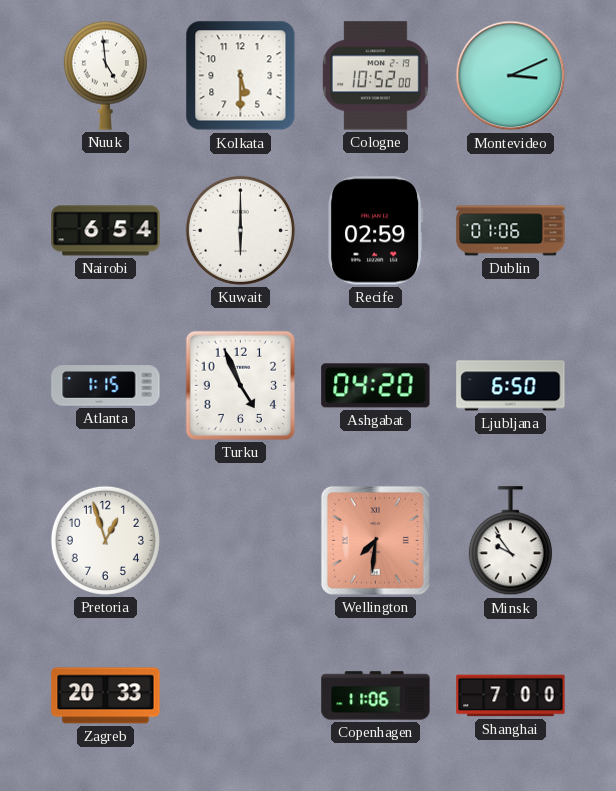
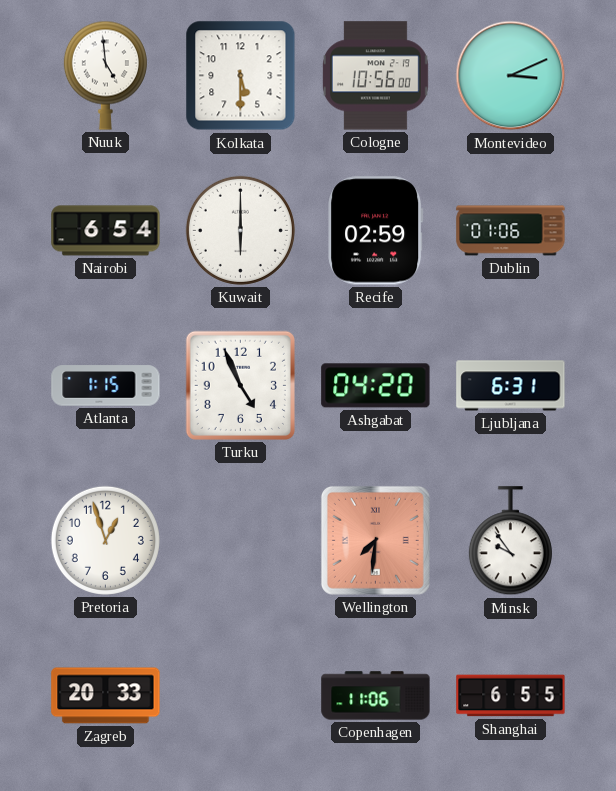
Cologne: 10:52 -> 10:56 (375, 76)
Ljubljana: 6:50 -> 6:31 (511, 386)
Shanghai: 7:00 -> 6:55 (511, 696)
